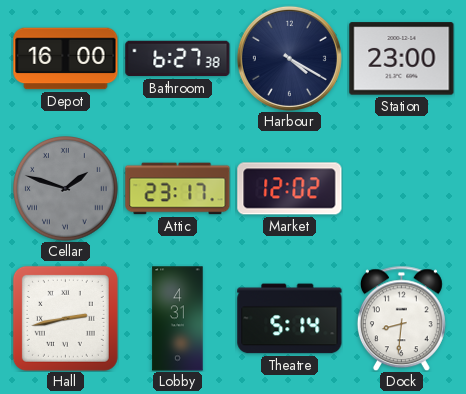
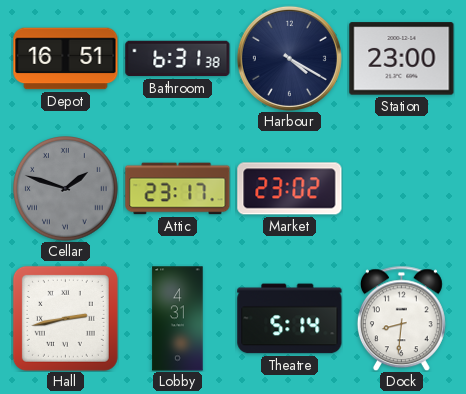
Depot: 16:00 -> 16:51 (66, 59)
Bathroom: 6:27 -> 6:31 (178, 59)
Market: 12:02 -> 23:02 (290, 189)
